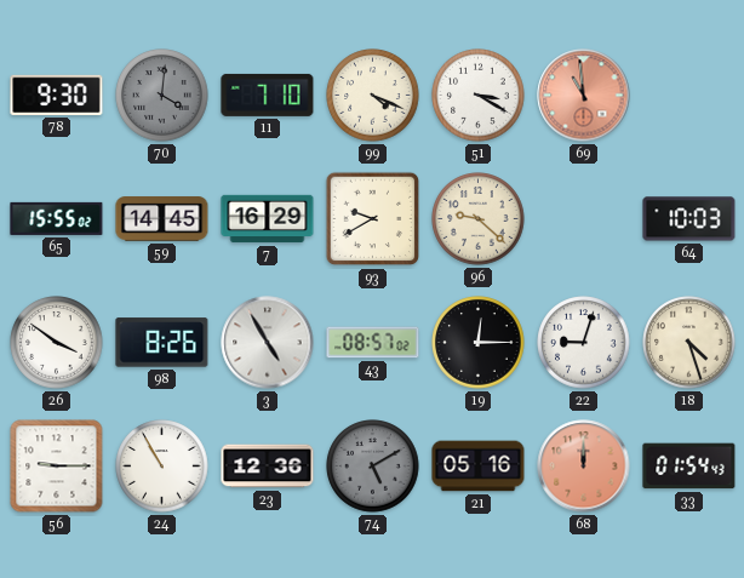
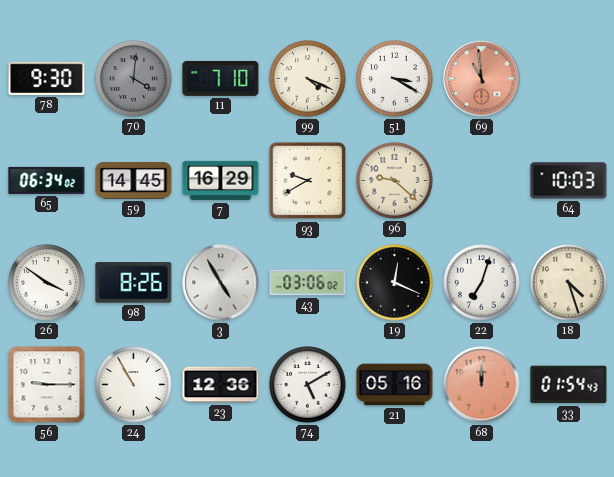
65: 15:55 -> 06:34 (47, 180)
43: 08:57 -> 03:06 (308, 283)
19: 12:15 -> 12:19 (395, 283)
22: 9:03 -> 7:03 (482, 283)
74 dial: grey -> white (308, 385)
